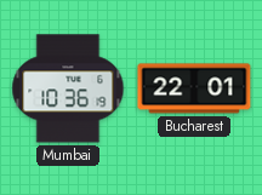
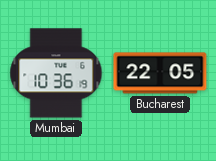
Bucharest: 22:01 -> 22:05 (160, 73)
